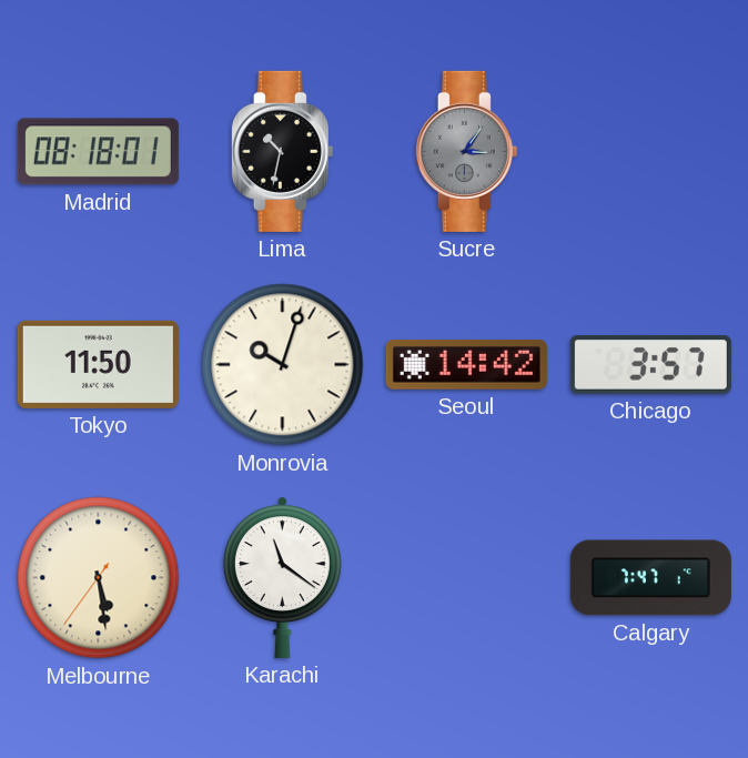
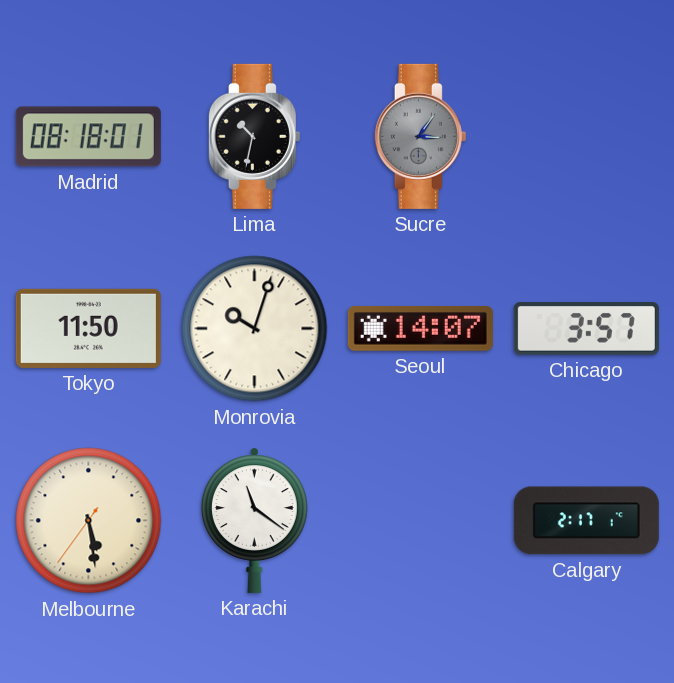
Seoul: 14:42 -> 14:07 (420, 329)
Calgary: 7:47 -> 2:17 (586, 521)
